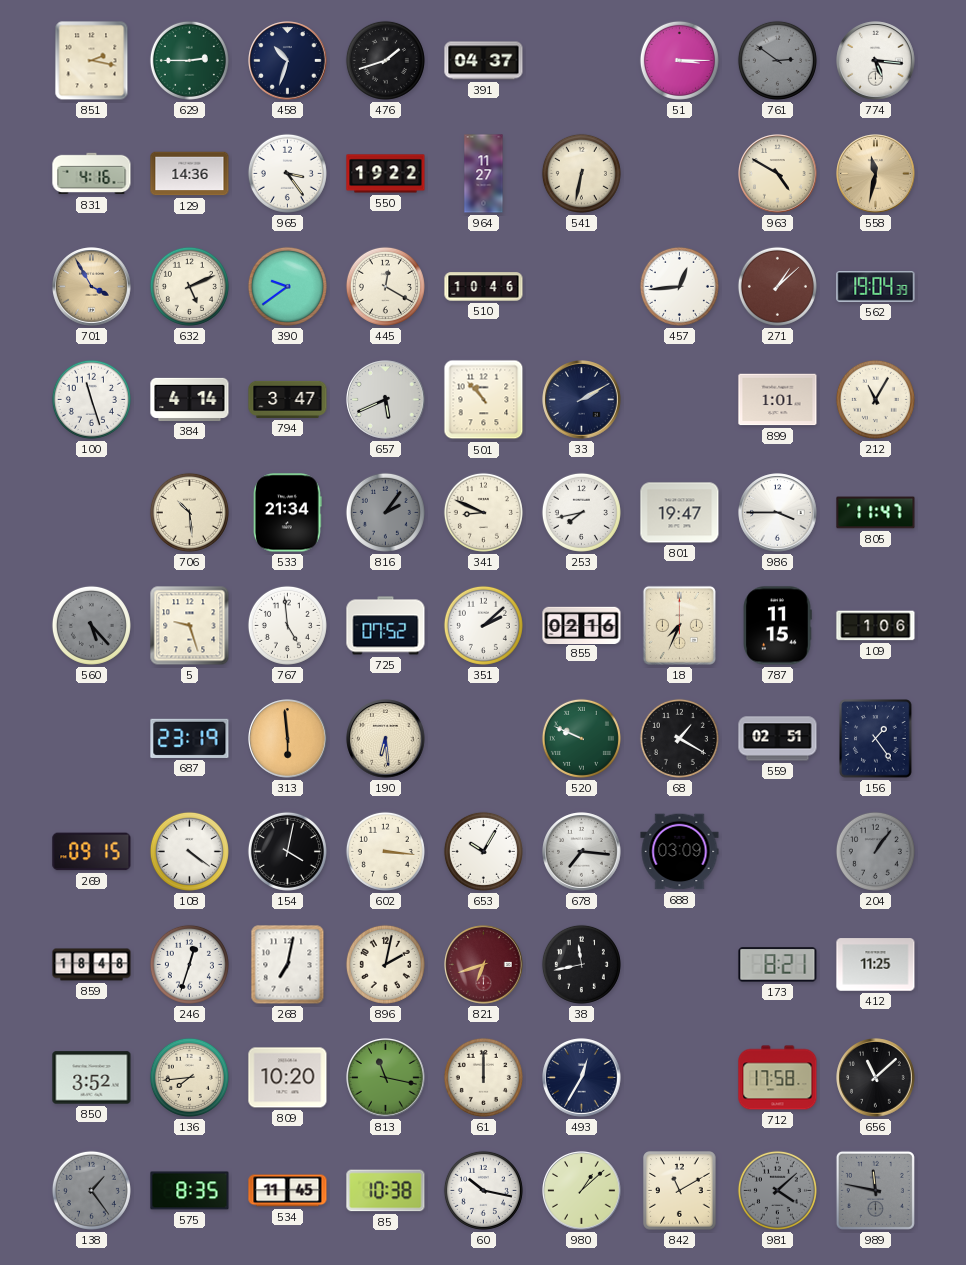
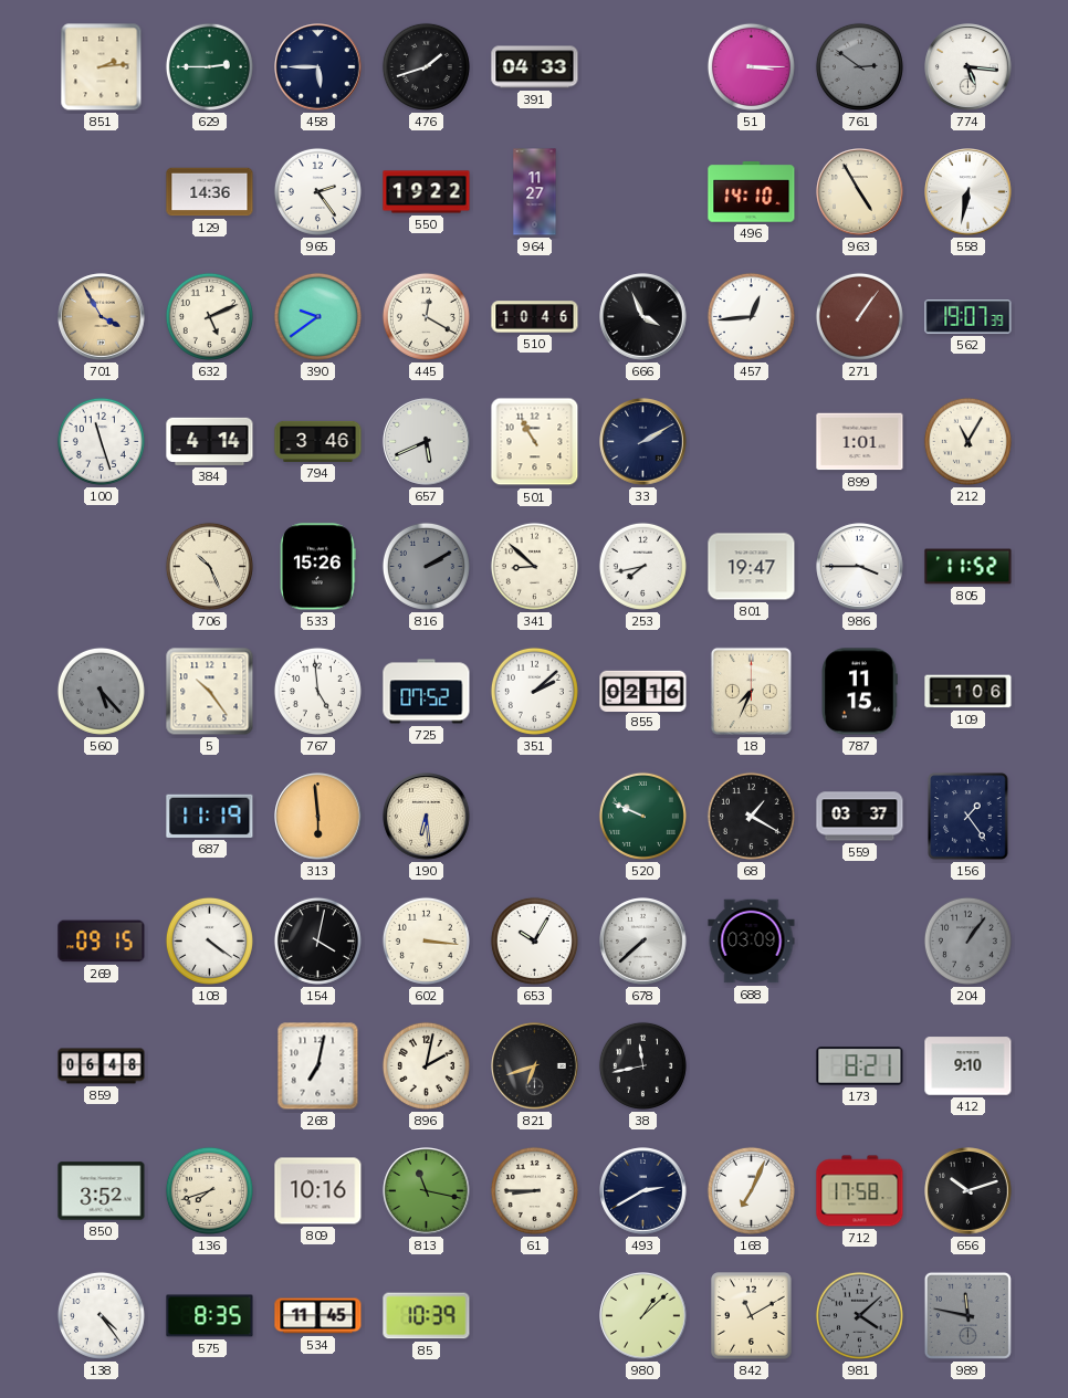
851: 2:17 -> 2:14 (102, 67)
458: 10:33 -> 5:45 (318, 67)
391: 04:37 -> 04:33 (535, 67)
831: 4:16 -> none (92, 174)
965: 3:24 -> 2:24 (317, 191)
541: 6:32 -> none (581, 173)
496: none -> 14:10 (752, 192)
963: 4:50 -> 4:55 (860, 192)
558: 11:32 -> 6:32 (968, 192)
558 dial: champagne -> white (968, 192)
666: none -> 3:56 (643, 317)
271: 1:08 -> 1:06 (859, 316)
562: 19:04 -> 19:07 (968, 317)
794: 3:47 -> 3:46 (318, 441)
501: 10:53 -> 10:55 (535, 442)
706: 10:29 -> 10:26 (209, 566)
533: 21:34 -> 15:26 (318, 567)
816: 2:06 -> 2:10 (426, 566)
341: 8:49 -> 8:52 (534, 566)
805: 11:47 -> 11:52 (968, 567)
5: 9:27 -> 10:24 (210, 692)
687: 23:19 -> 11:19 (210, 816)
559: 02:51 -> 03:37 (860, 817)
678: 7:16 -> 7:38 (643, 942)
859: 18:48 -> 06:48 (102, 1066)
246: 12:33 -> none (189, 964)
821 dial: burgundy -> black (535, 1066)
412: 11:25 -> 9:10 (968, 1066)
136: 7:44 -> 7:42 (209, 1190)
809: 10:20 -> 10:16 (318, 1191)
61: 12:00 -> 8:45 (534, 1190)
493: 12:35 -> 2:40 (643, 1191)
168: none -> 7:04 (751, 1190)
656: 11:08 -> 10:12 (968, 1191)
138: 1:24 -> 4:24 (101, 1315)
138 dial: grey -> white (101, 1315)
85: 10:38 -> 10:39 (427, 1316)
60: 10:17 -> none (483, 1190)
